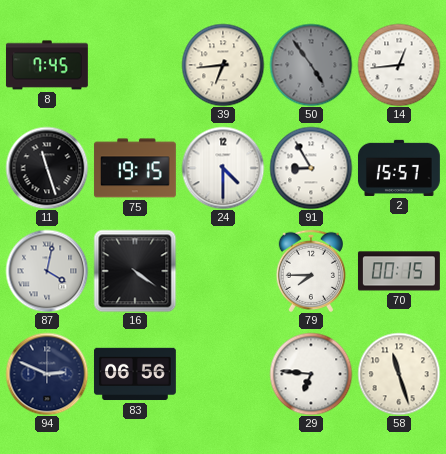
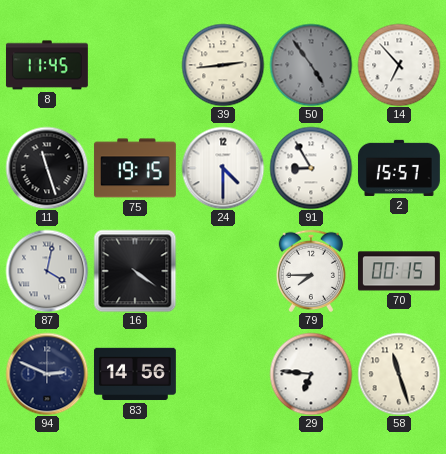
8: 7:45 -> 11:45 (47, 65)
39: 6:44 -> 2:44 (223, 65)
14: 12:44 -> 6:53 (399, 65)
83: 06:56 -> 14:56 (135, 374)
